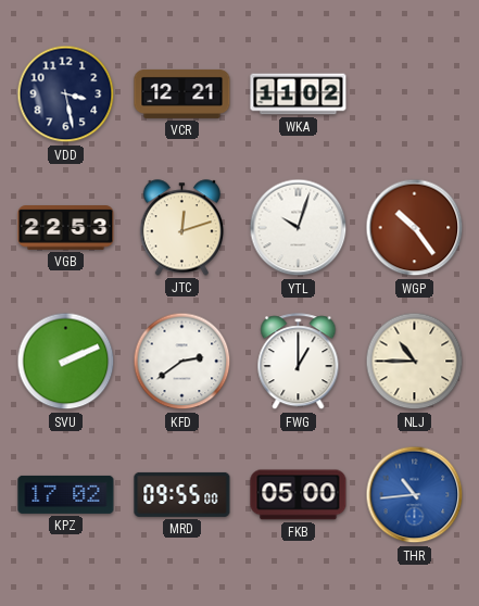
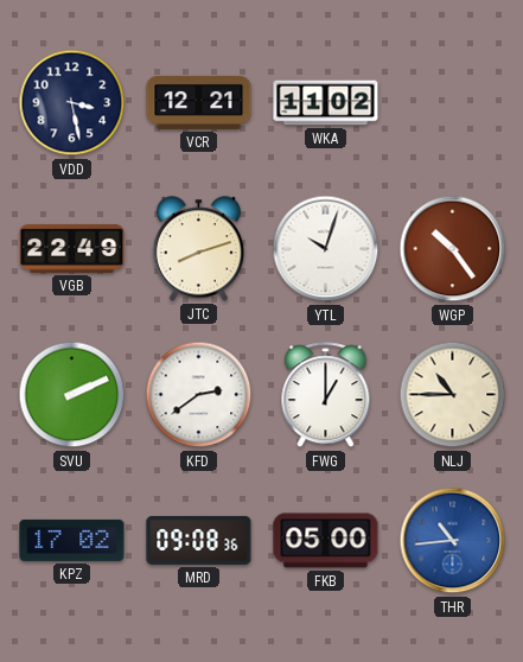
VGB: 22:53 -> 22:49 (72, 249)
JTC: 12:12 -> 8:12 (198, 249)
MRD: 09:55 -> 09:08 (199, 540)
